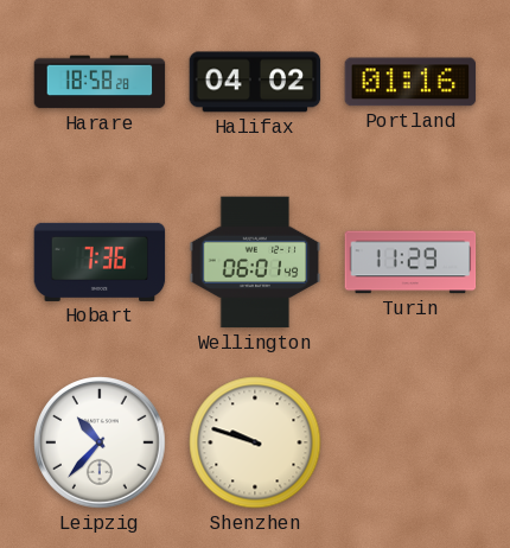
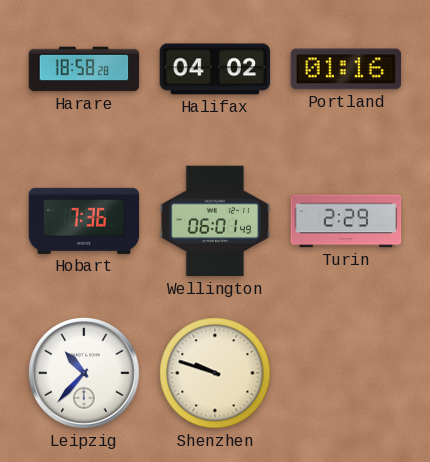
Turin: 11:29 -> 2:29 (346, 221)
